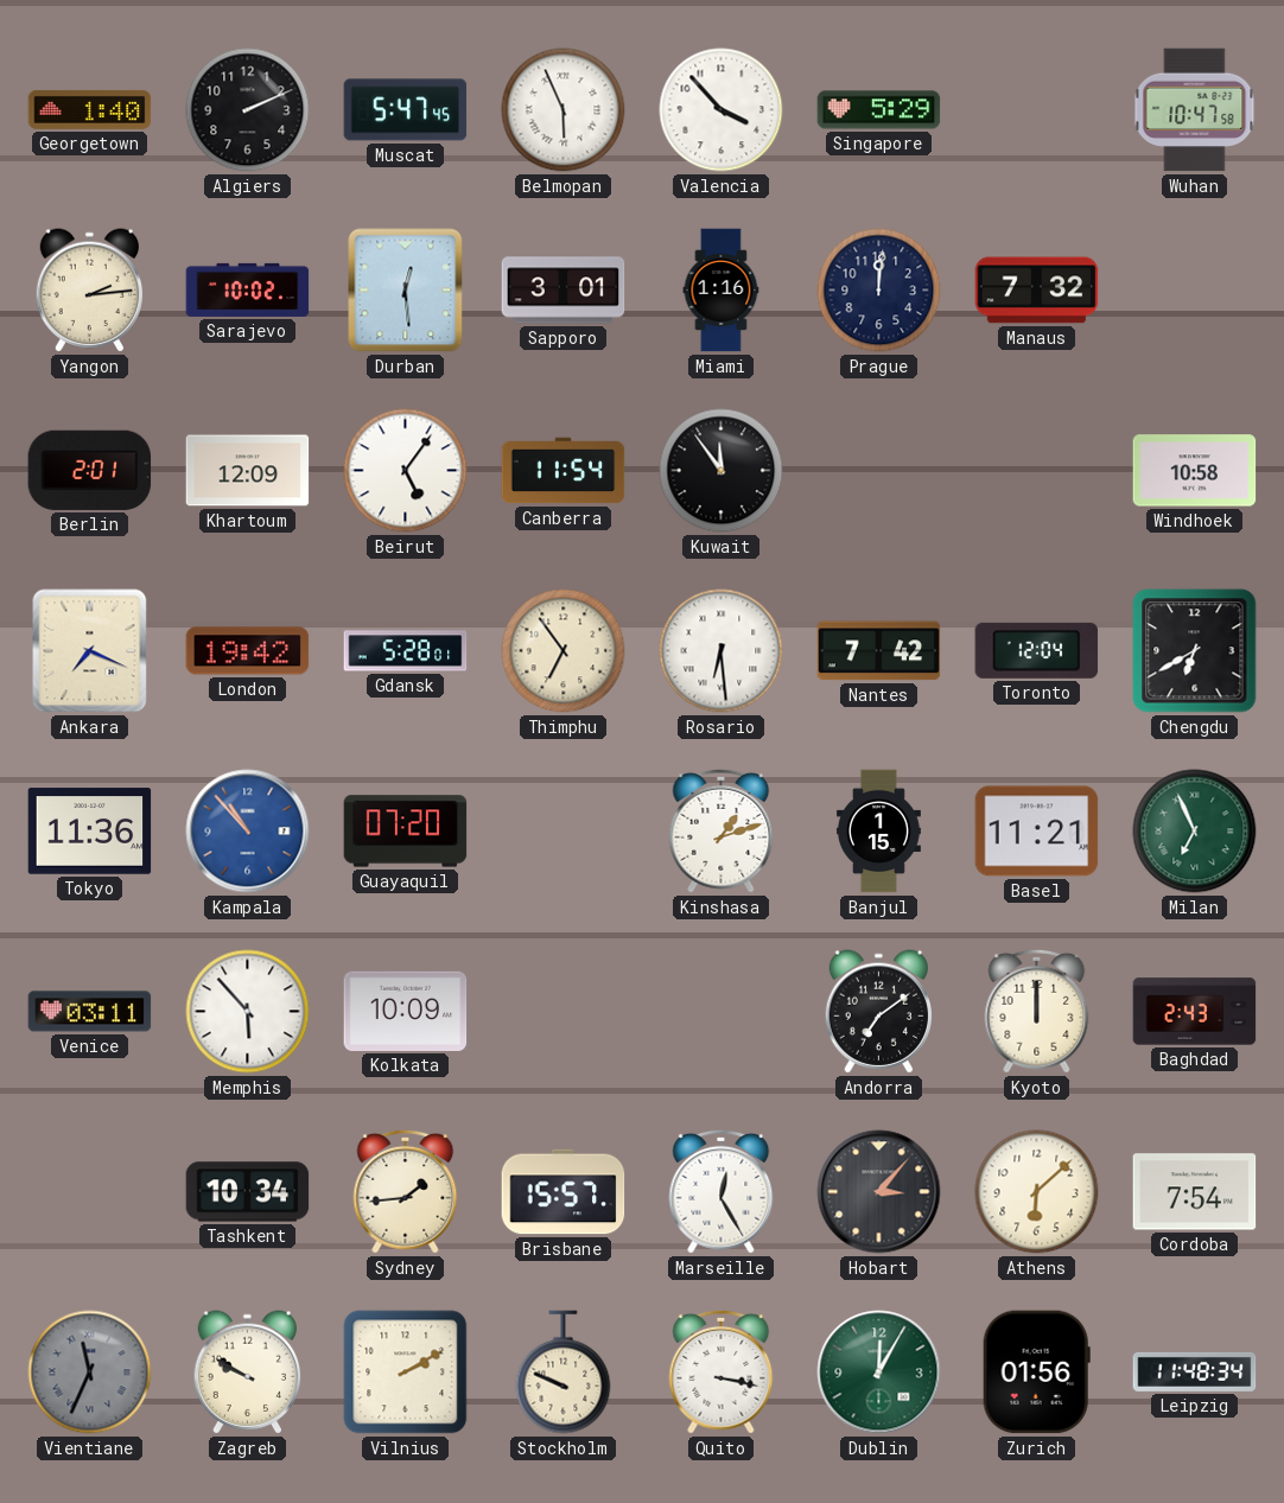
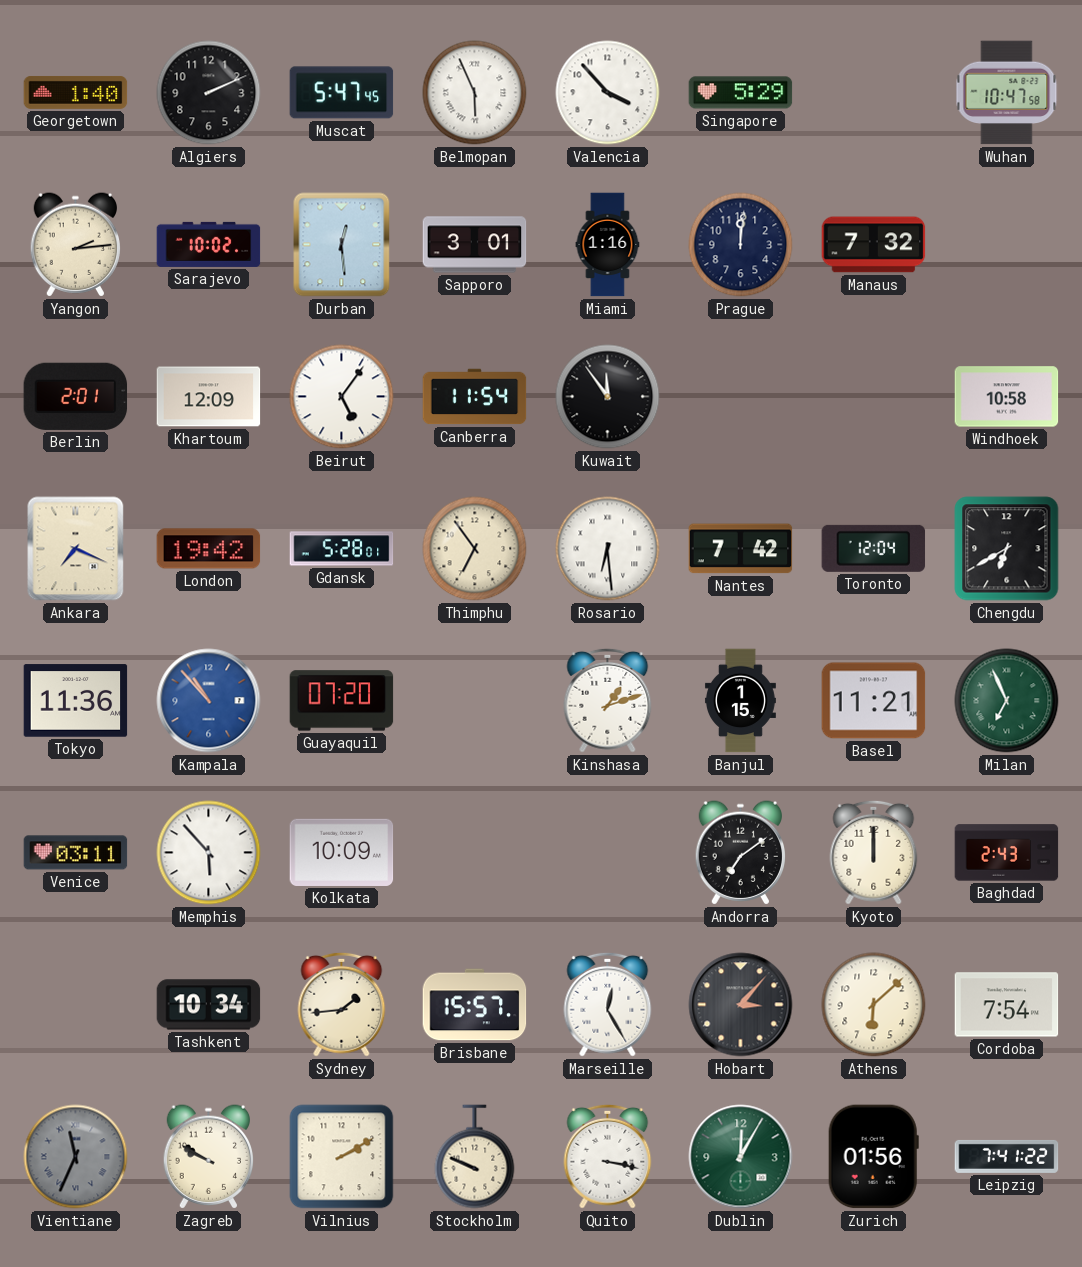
Leipzig: 11:48 -> 7:41 (1007, 1156)
